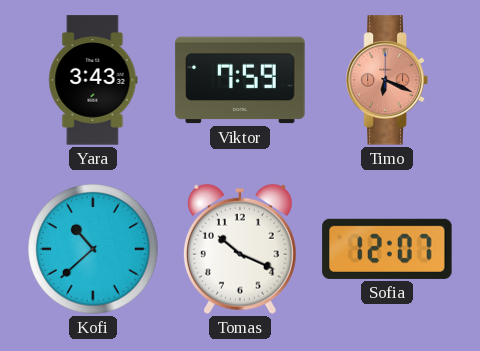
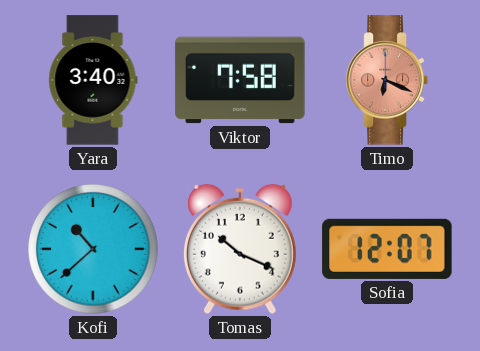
Yara: 3:43 -> 3:40 (93, 80)
Viktor: 7:59 -> 7:58 (240, 80)
